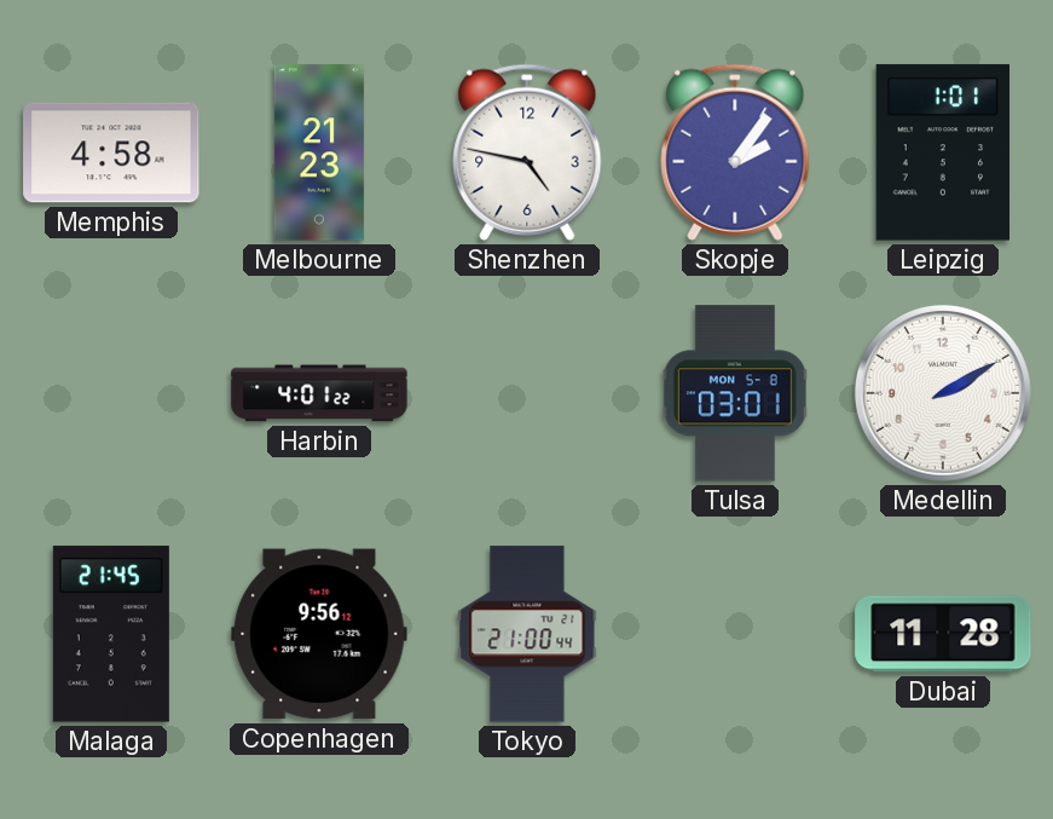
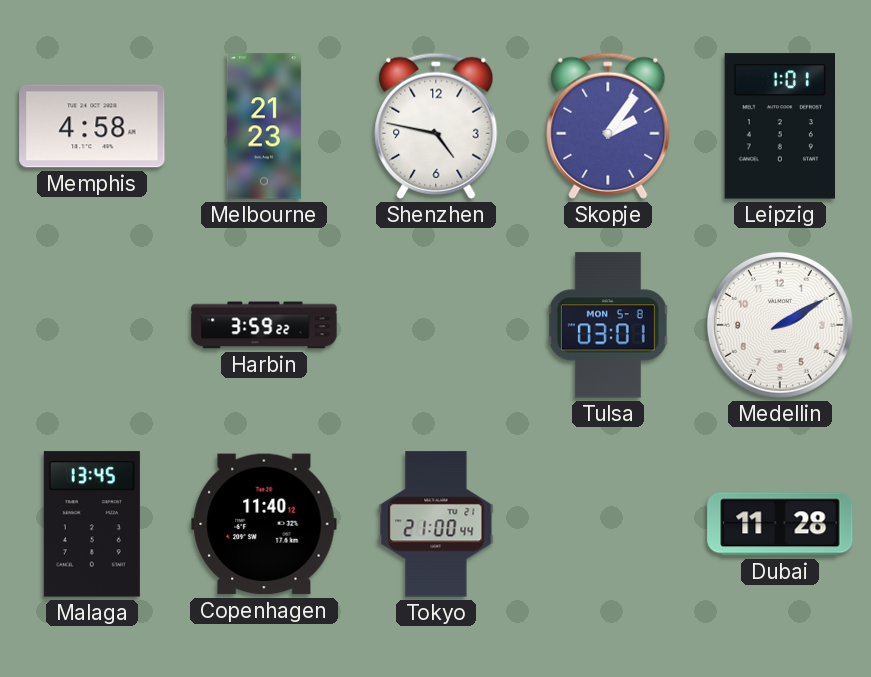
Harbin: 4:01 -> 3:59 (264, 325)
Malaga: 21:45 -> 13:45 (92, 524)
Copenhagen: 9:56 -> 11:40 (264, 524)
